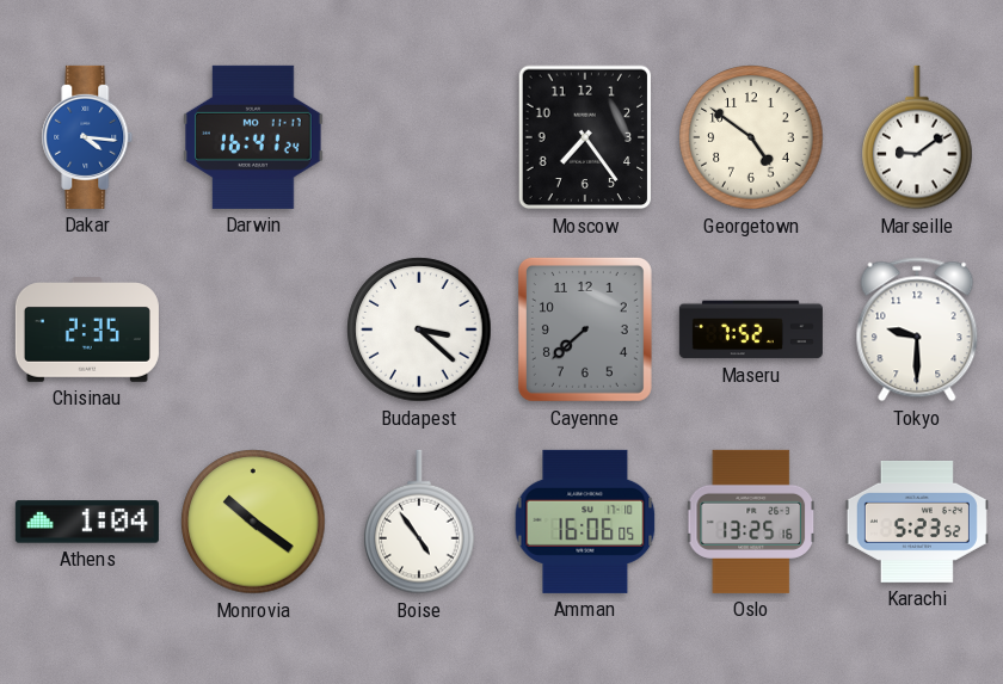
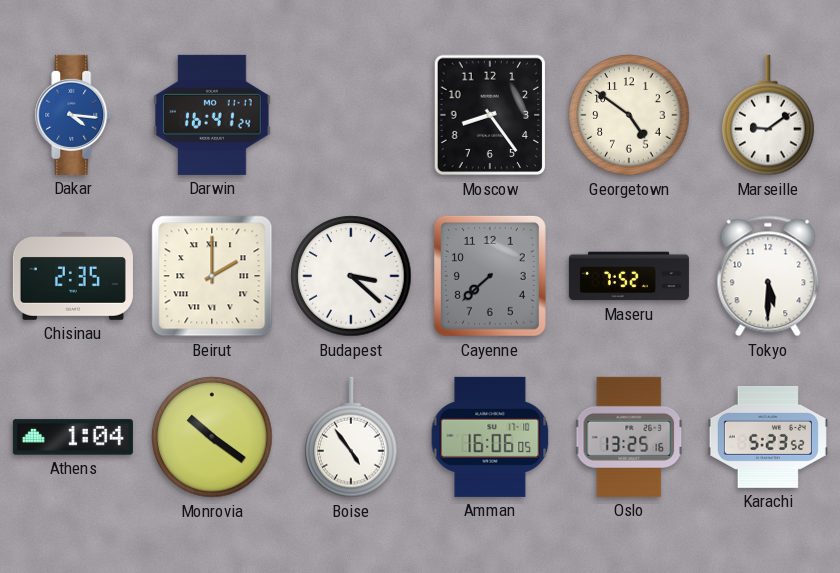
Moscow: 7:24 -> 8:24 (490, 115)
Beirut: none -> 2:00 (212, 276)
Tokyo: 9:30 -> 5:30 (768, 276)
